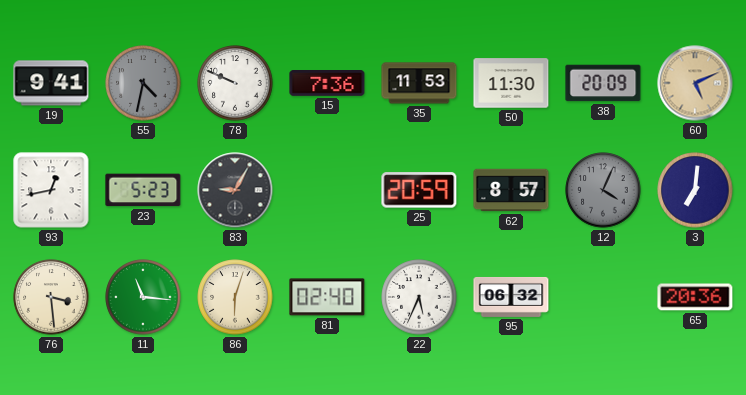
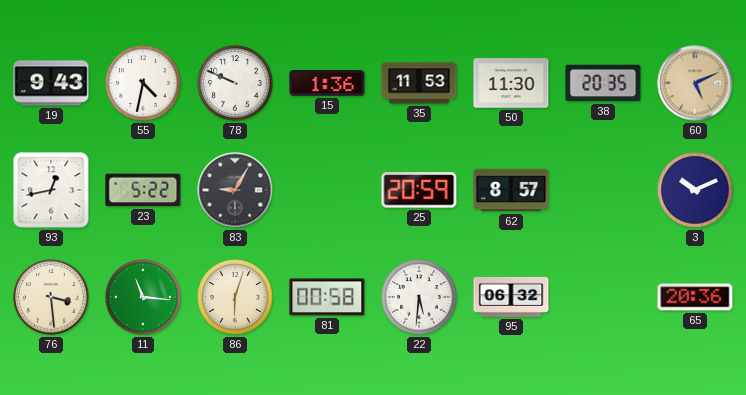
19: 9:41 -> 9:43 (51, 83)
55 dial: grey -> white (143, 83)
15: 7:36 -> 1:36 (327, 83)
38: 20:09 -> 20:35 (603, 83)
23: 5:23 -> 5:22 (143, 190)
12: 4:04 -> none (603, 190)
3: 7:01 -> 10:11 (695, 190)
81: 02:40 -> 00:58 (327, 297)
22: 5:34 -> 5:31 (419, 297)
